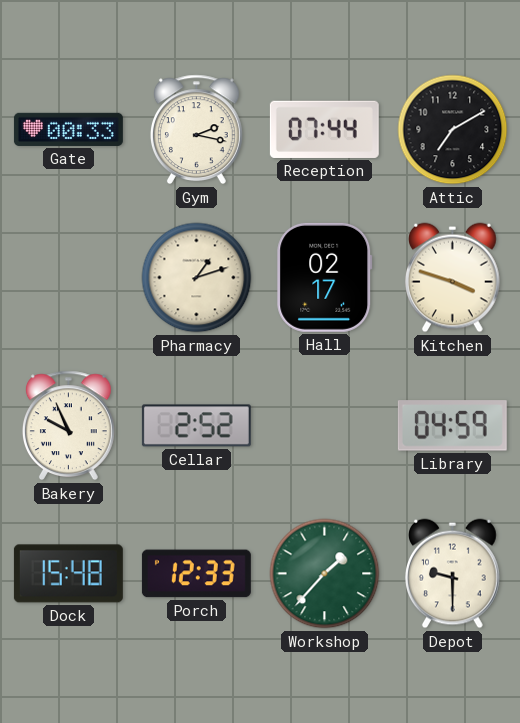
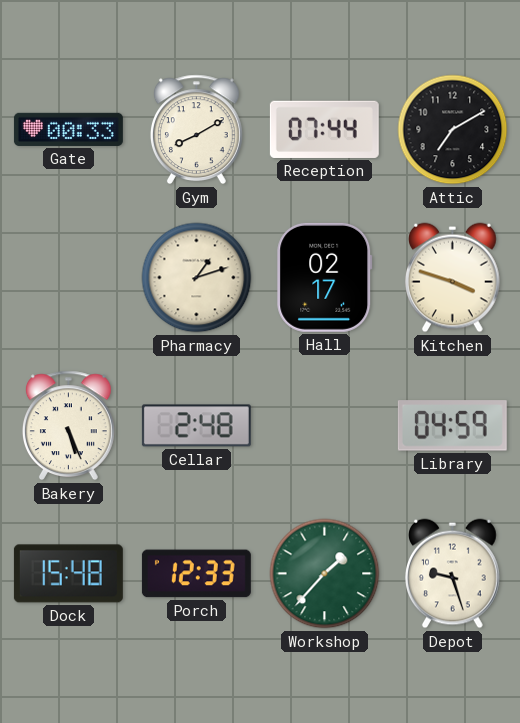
Gym: 2:17 -> 8:10 (196, 130)
Bakery: 9:56 -> 5:26 (68, 426)
Cellar: 2:52 -> 2:48 (196, 426)
Depot: 9:30 -> 9:27 (453, 574)
